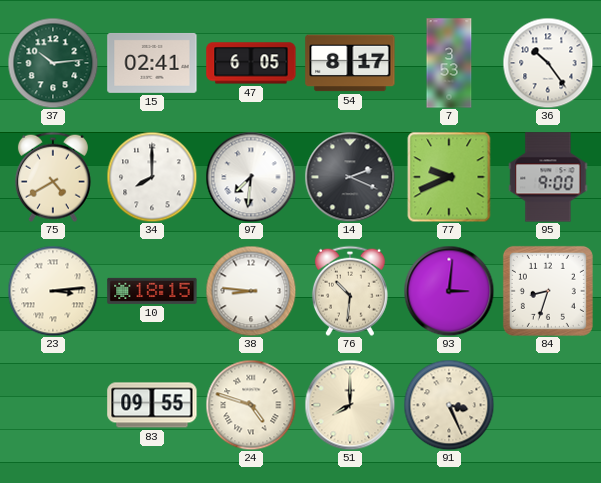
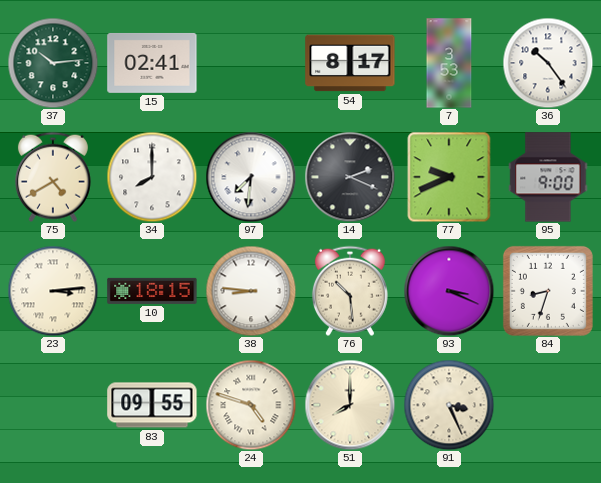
47: 6:05 -> none (251, 63)
76: 10:31 -> 10:29 (350, 291)
93: 3:01 -> 3:19 (449, 291)
